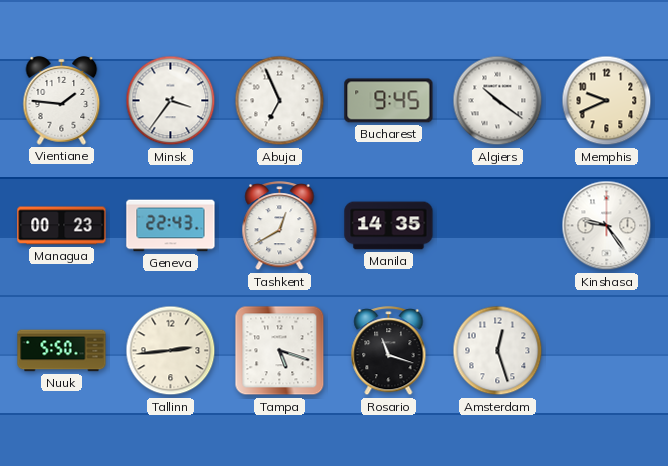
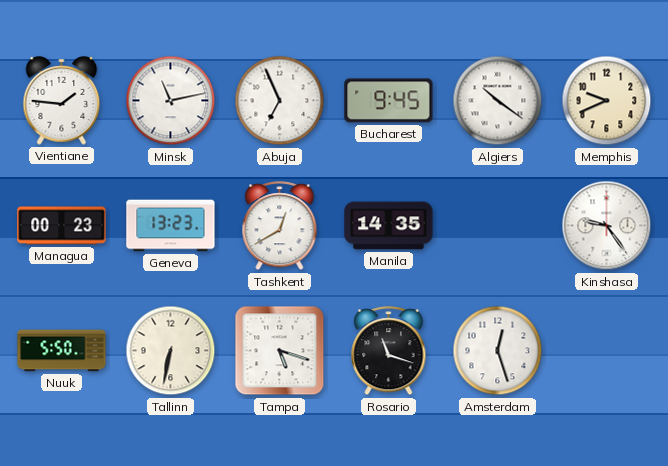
Minsk: 3:36 -> 11:13 (171, 101)
Geneva: 22:43 -> 13:23 (171, 226)
Tallinn: 2:44 -> 6:32 (171, 351)
